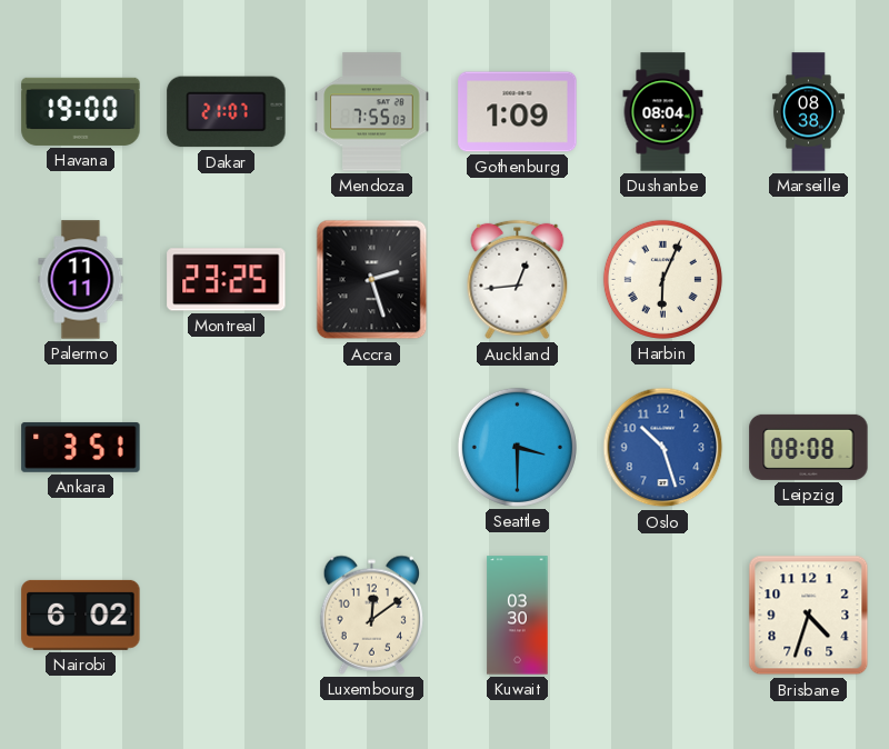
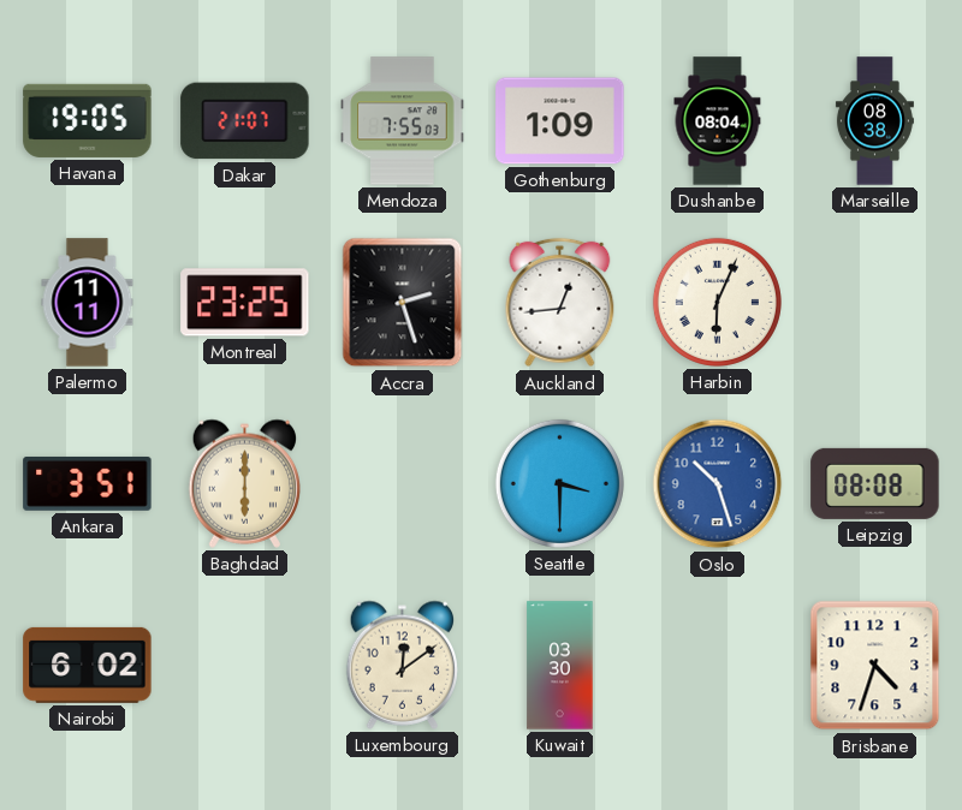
Havana: 19:00 -> 19:05 (88, 120)
Baghdad: none -> 6:00 (245, 483)
